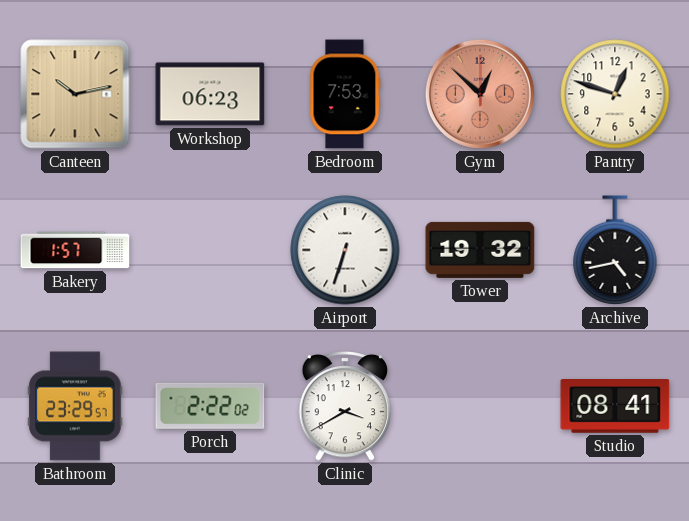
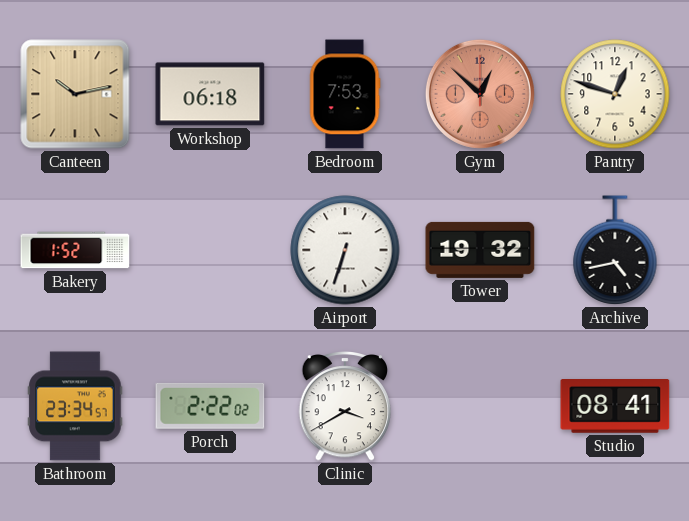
Workshop: 06:23 -> 06:18 (210, 94)
Bakery: 1:57 -> 1:52 (75, 250)
Bathroom: 23:29 -> 23:34 (75, 406)
